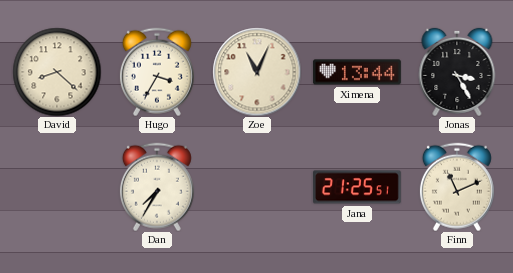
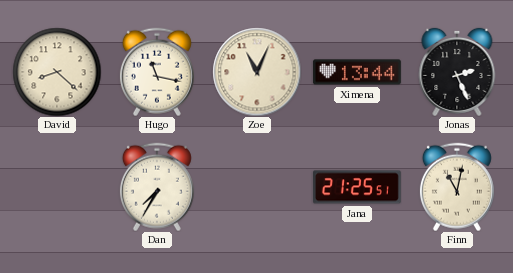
Hugo: 3:35 -> 11:17 (157, 72)
Jonas: 3:25 -> 2:26 (457, 72)
Finn: 11:11 -> 11:02 (457, 187)
